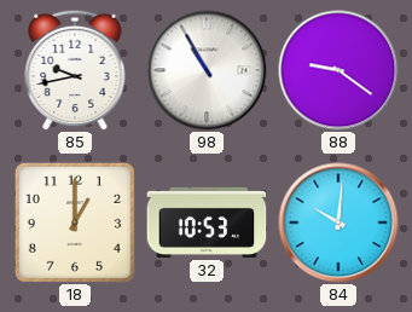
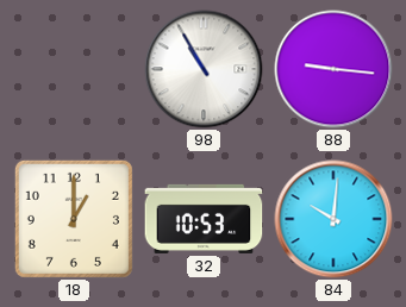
85: 9:43 -> none (75, 70)
88: 9:21 -> 9:16 (333, 69)
